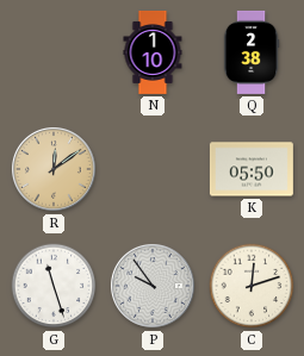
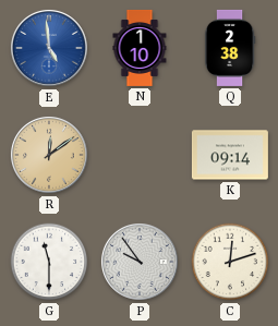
E: none -> 4:59 (50, 49)
K: 05:50 -> 09:14 (230, 155)
G: 11:27 -> 11:30 (49, 262)
